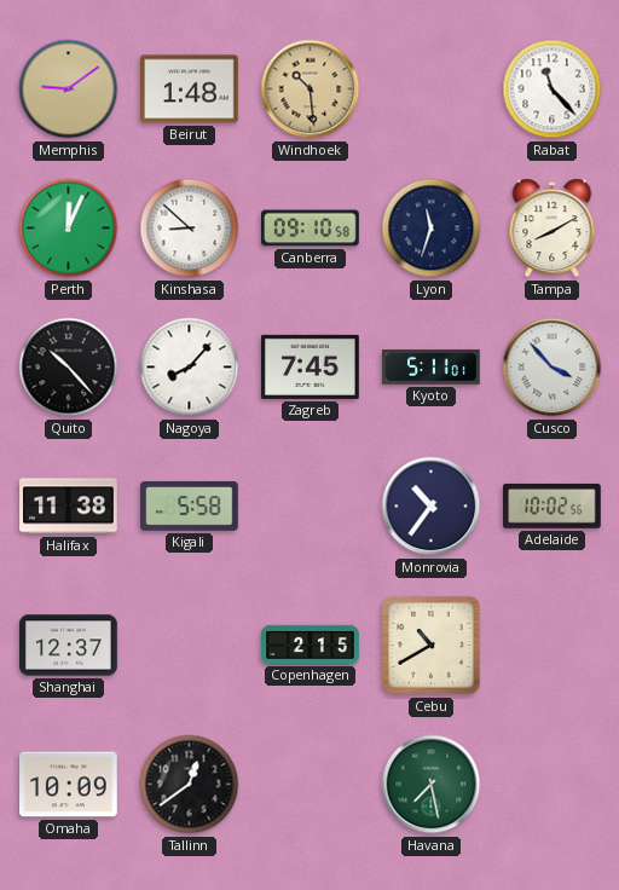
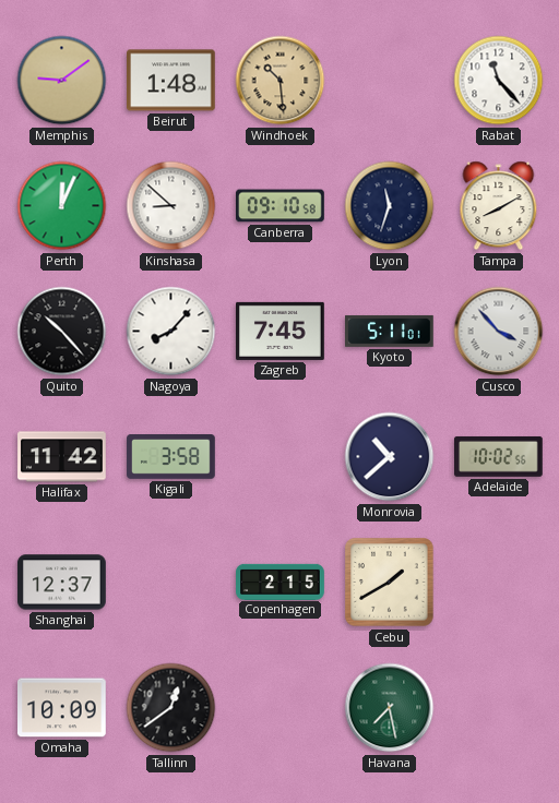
Halifax: 11:38 -> 11:42 (62, 457)
Kigali: 5:58 -> 3:58 (171, 457)
Monrovia: 10:36 -> 10:38 (390, 457)
Cebu: 10:40 -> 1:40 (390, 583)
